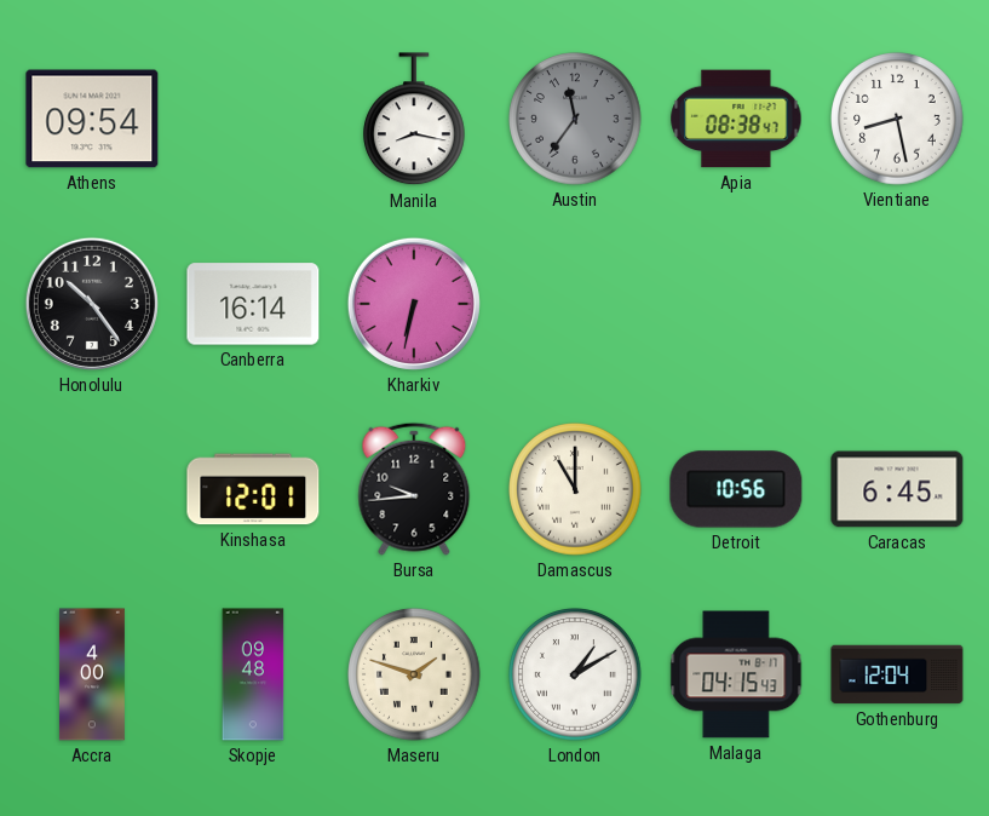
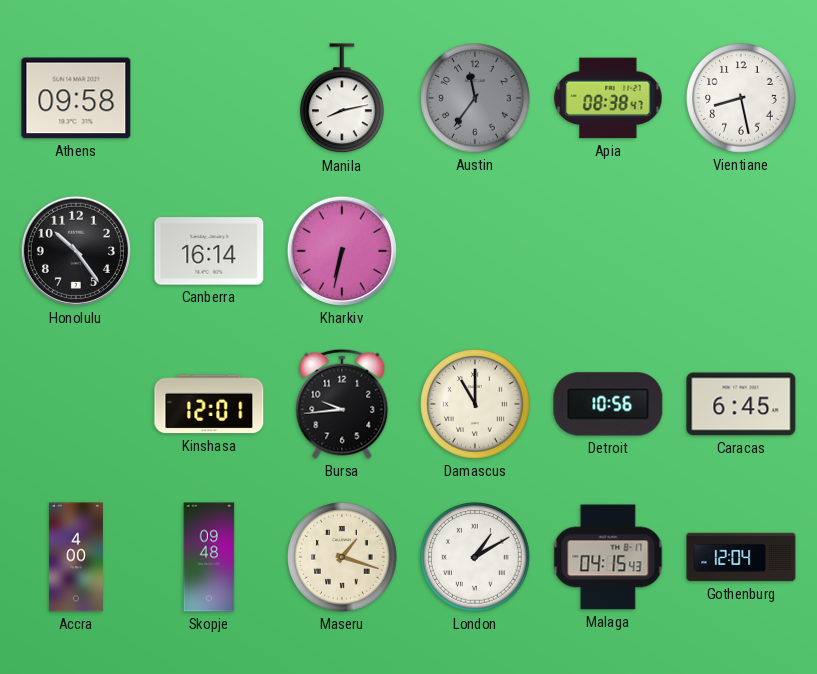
Athens: 09:54 -> 09:58 (76, 98)
Manila: 8:17 -> 8:13 (343, 99)
Maseru: 1:48 -> 1:18 (342, 557)
